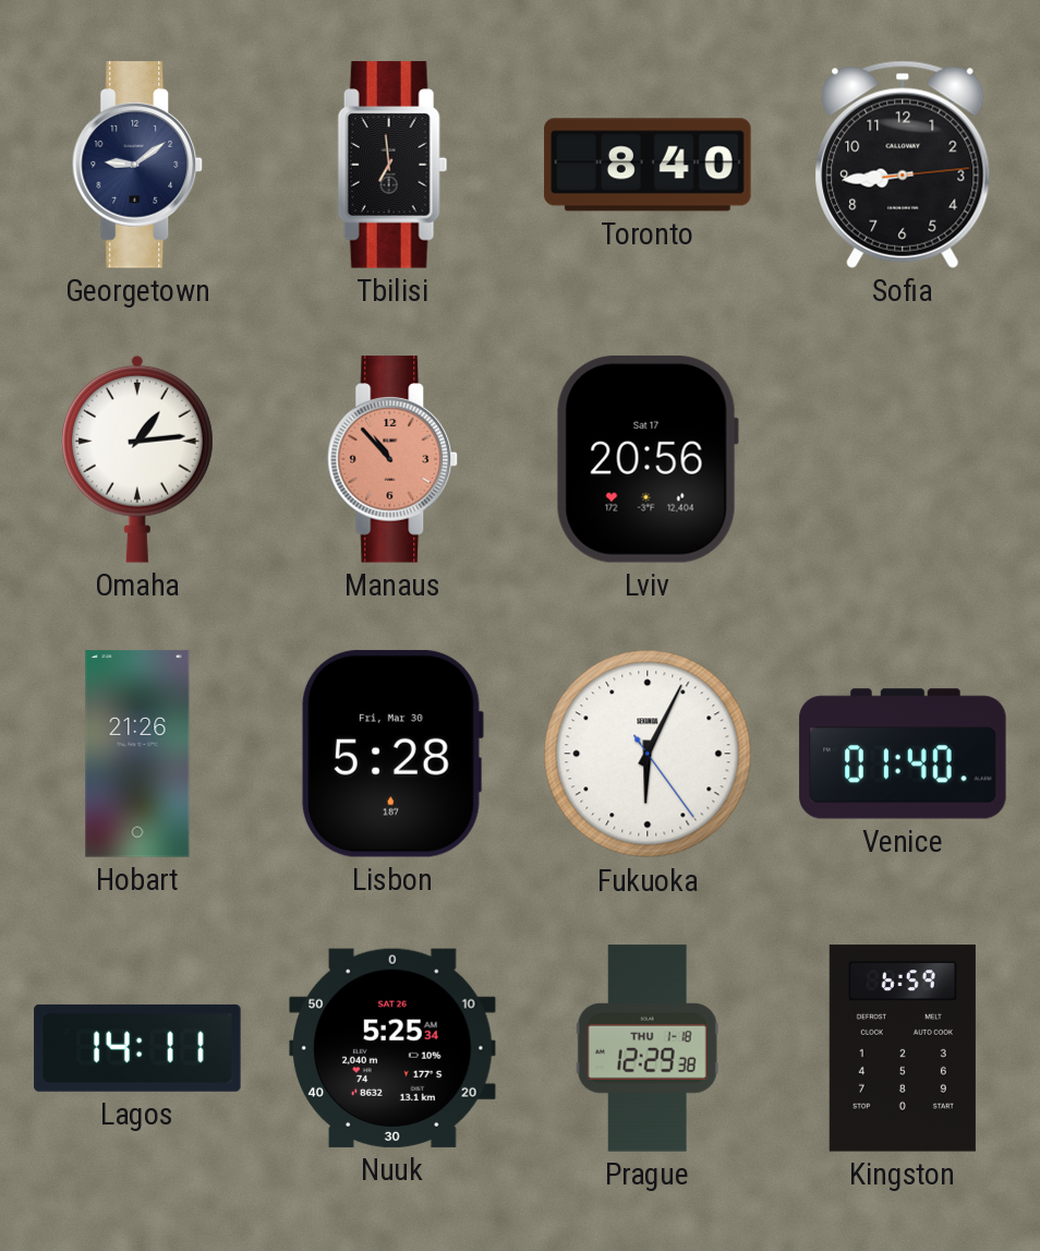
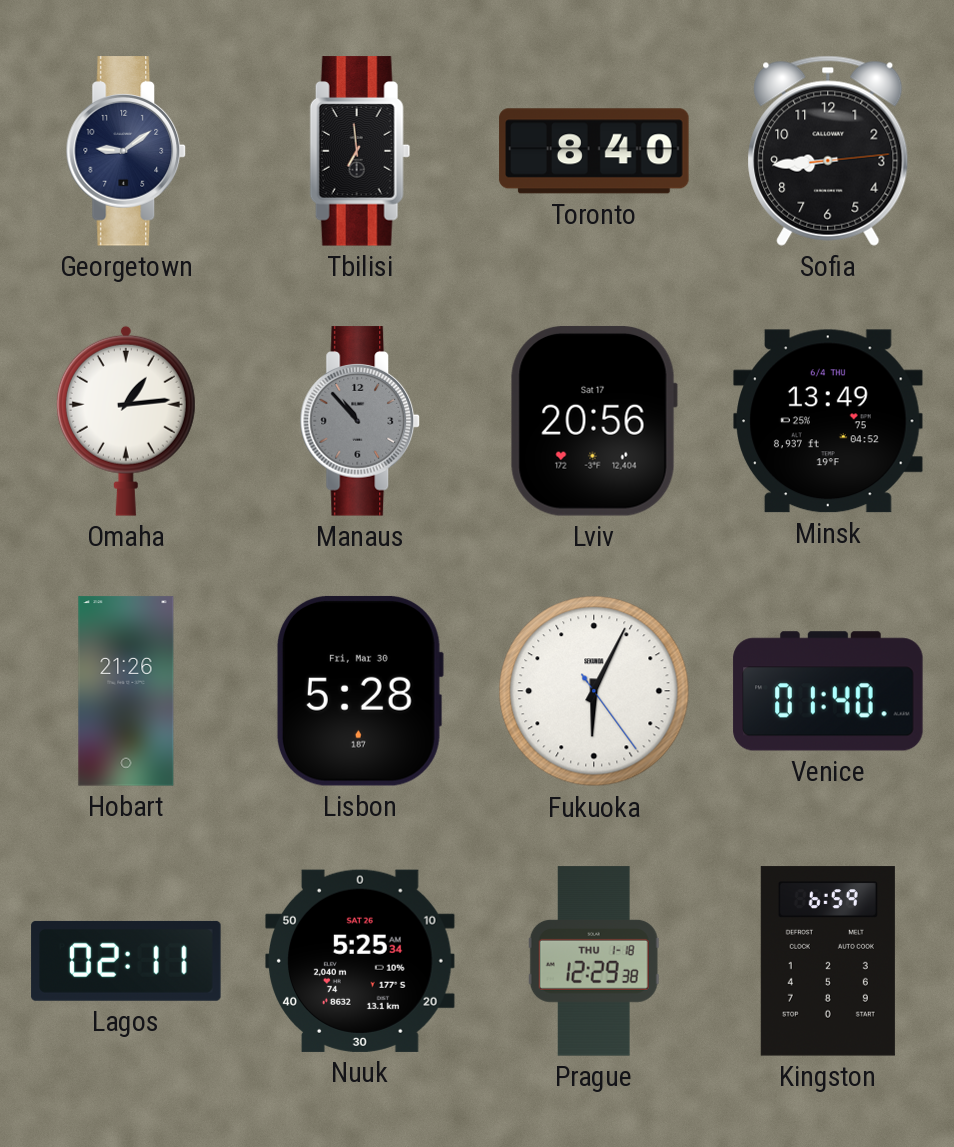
Manaus dial: salmon -> grey (360, 421)
Minsk: none -> 13:49 (828, 421)
Lagos: 14:11 -> 02:11 (126, 961)
